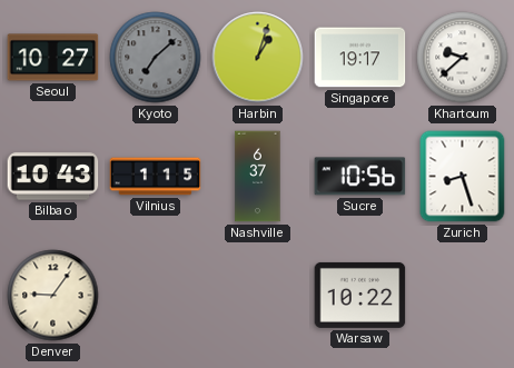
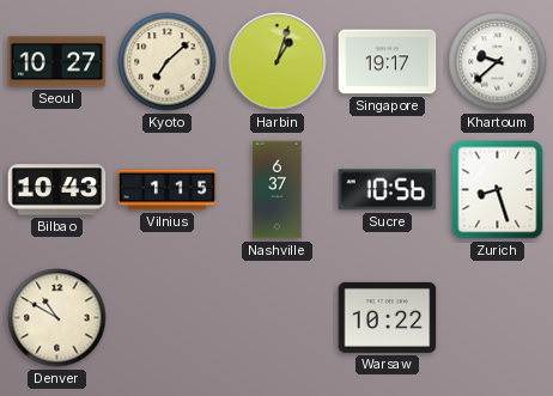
Kyoto dial: grey -> cream (168, 62)
Denver: 9:06 -> 10:50 (57, 318)
